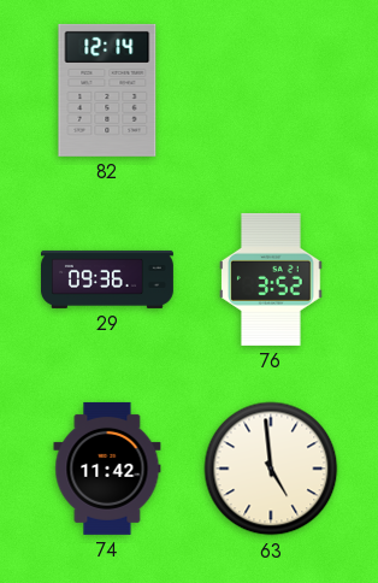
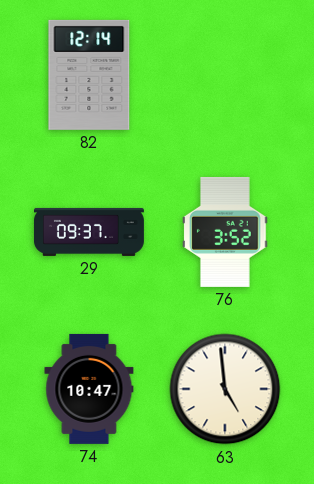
29: 09:36 -> 09:37 (89, 232)
74: 11:42 -> 10:47 (89, 389)
